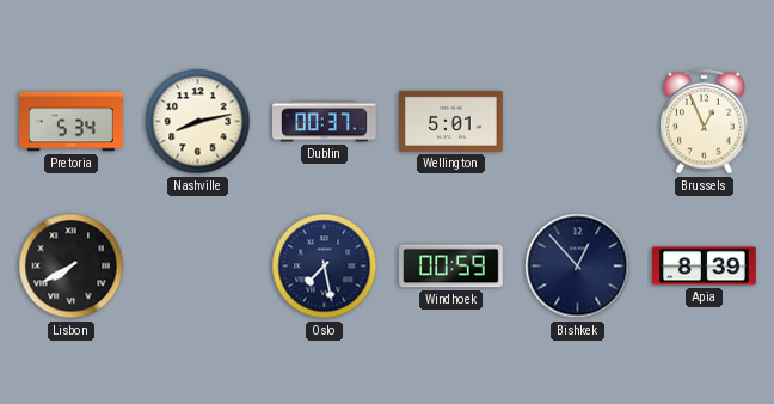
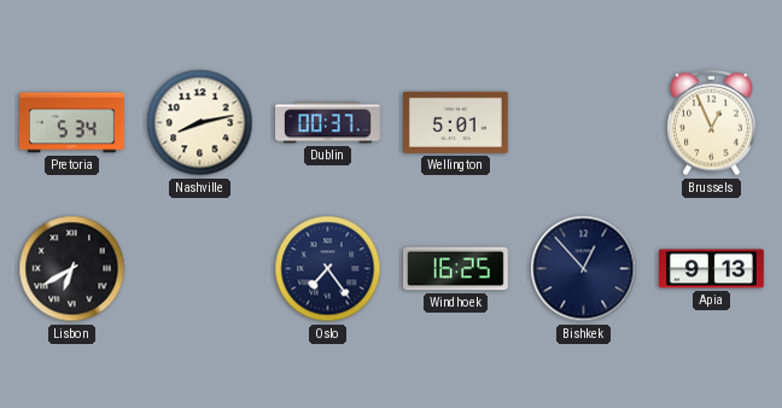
Lisbon: 7:40 -> 6:40 (72, 269)
Oslo: 7:28 -> 7:24 (328, 269)
Windhoek: 00:59 -> 16:25 (456, 269)
Apia: 8:39 -> 9:13 (712, 269)
